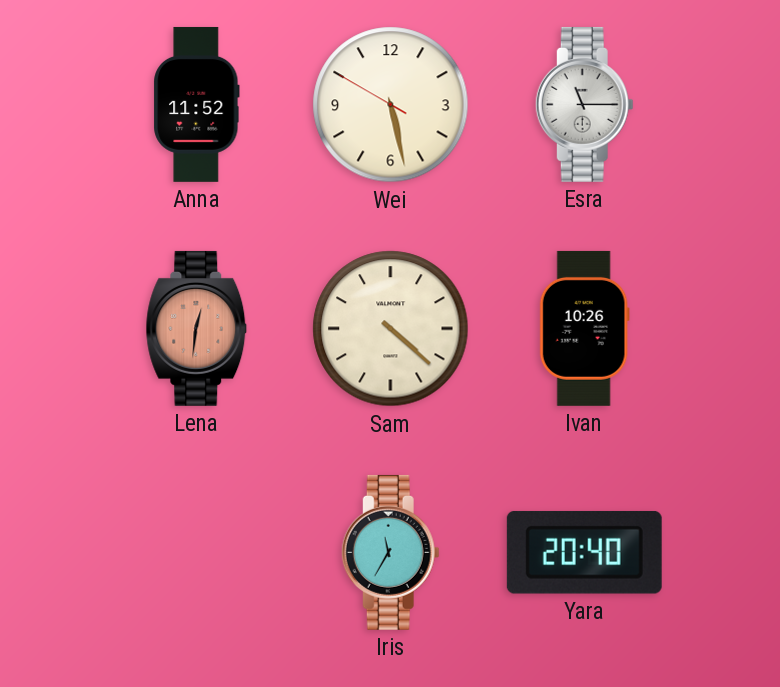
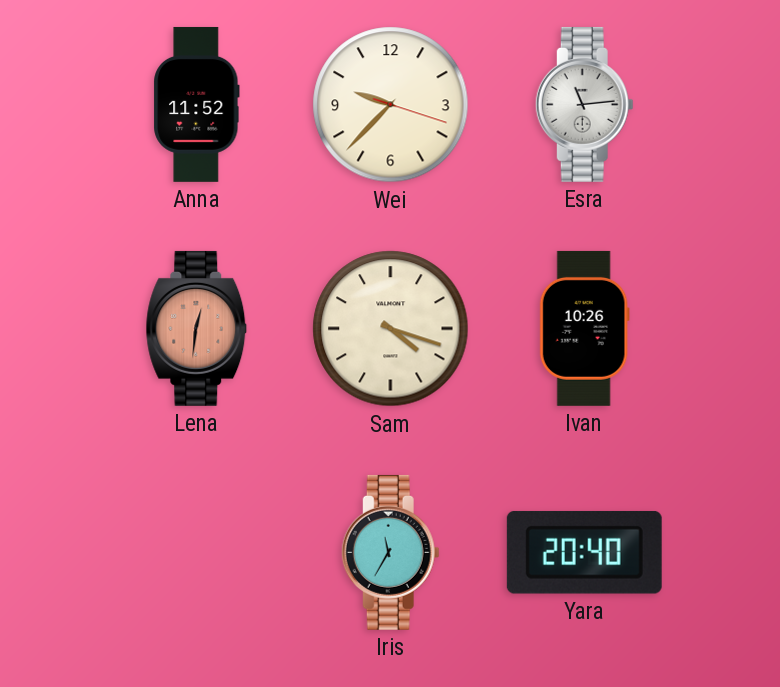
Wei: 5:27 -> 9:37 (391, 105)
Esra: 11:15 -> 11:14 (584, 104)
Sam: 4:22 -> 4:18 (391, 329)
